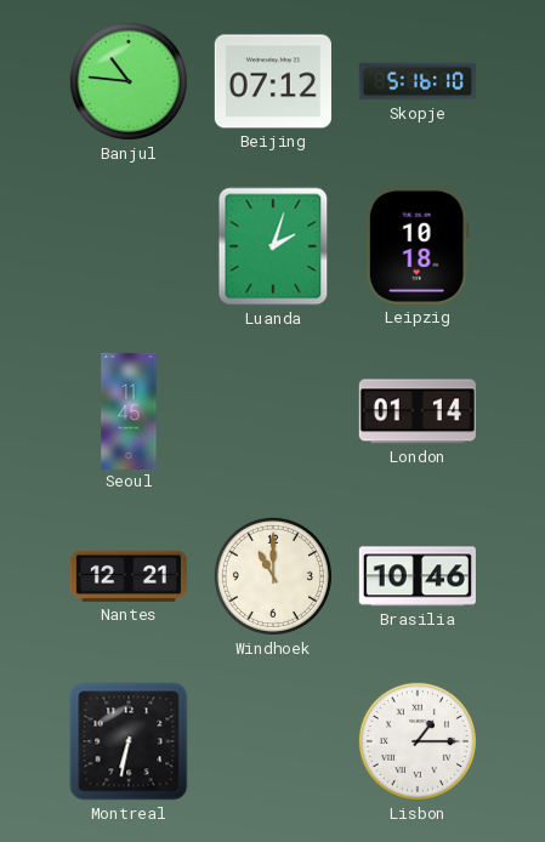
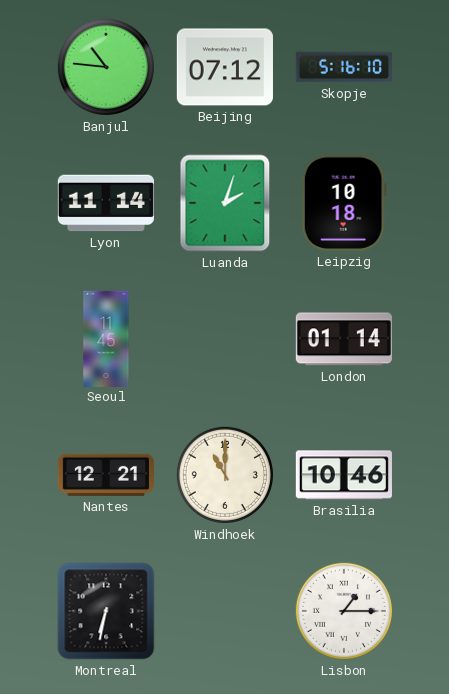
Lyon: none -> 11:14 (106, 203)
